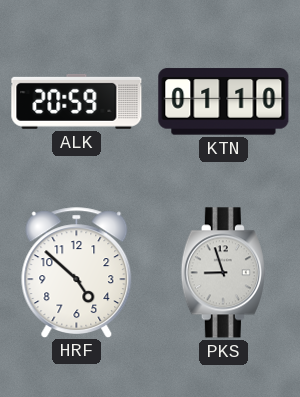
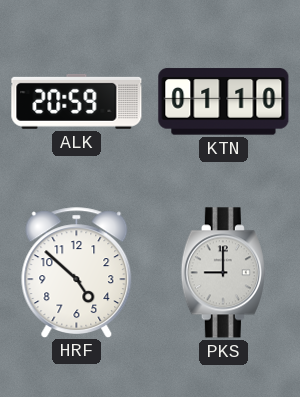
PKS: 8:57 -> 9:00 (223, 273)
